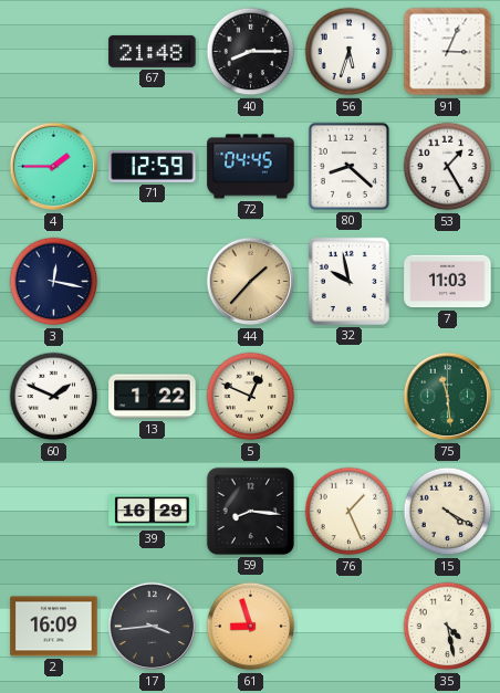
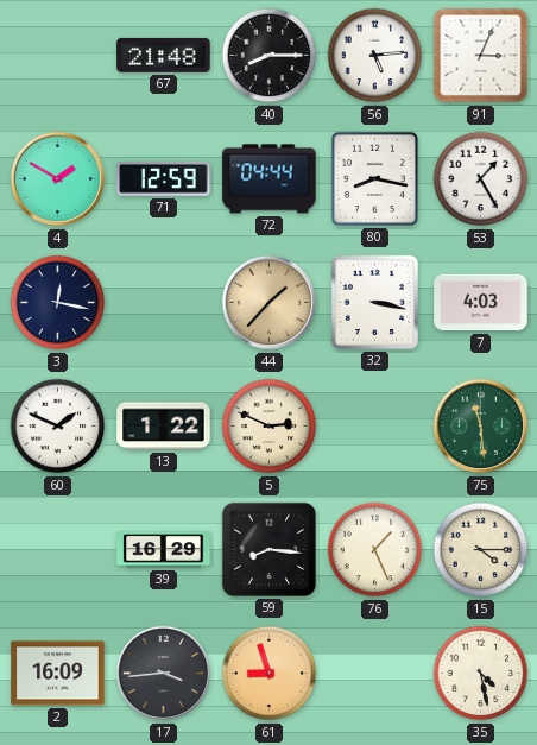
56: 5:33 -> 5:14 (375, 56)
4: 1:45 -> 1:50 (58, 179)
72: 04:45 -> 04:44 (270, 179)
80: 8:22 -> 8:17 (374, 178)
32: 9:58 -> 3:17 (374, 302)
7: 11:03 -> 4:03 (481, 303)
5: 12:49 -> 2:49 (270, 427)
15: 4:20 -> 4:15 (481, 550)
